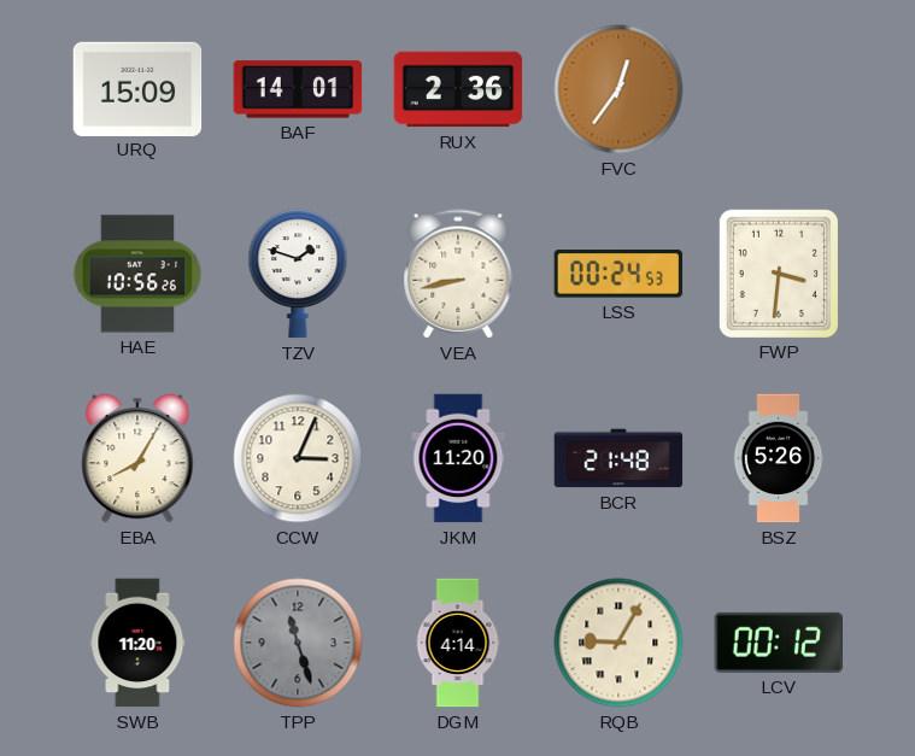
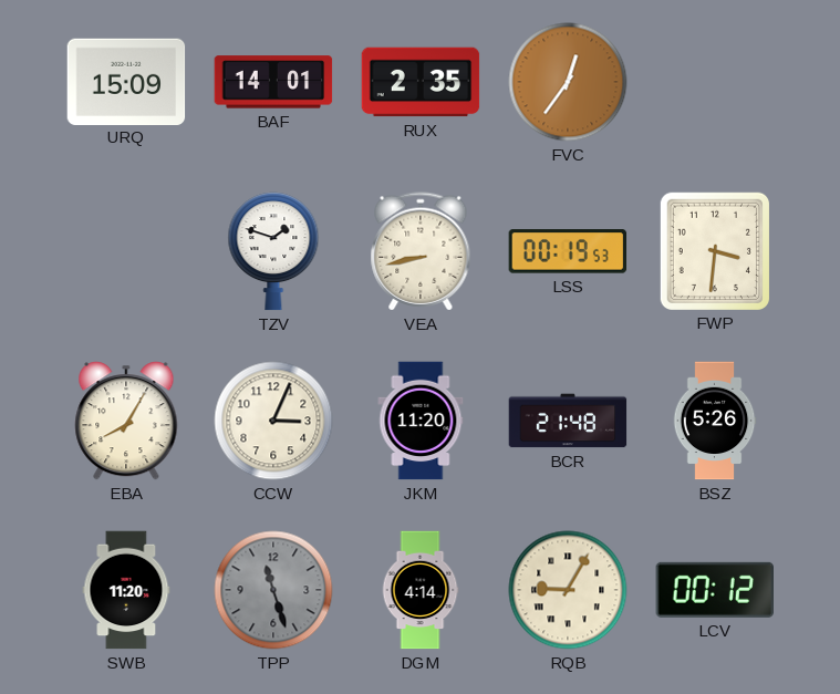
RUX: 2:36 -> 2:35 (421, 82)
HAE: 10:56 -> none (137, 274)
LSS: 00:24 -> 00:19 (568, 251)
